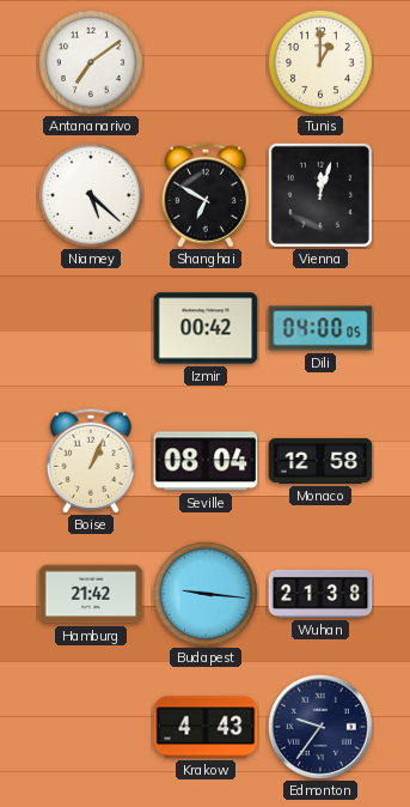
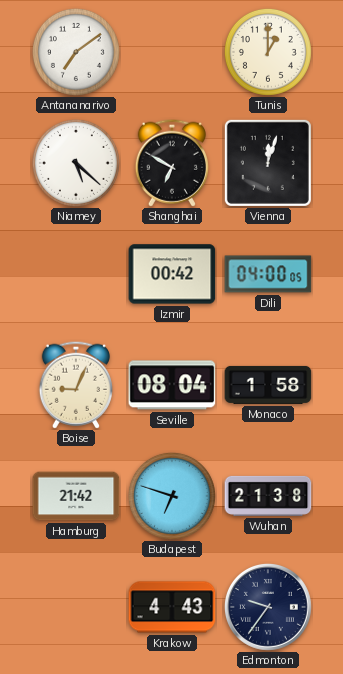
Boise: 1:04 -> 9:04 (76, 385)
Monaco: 12:58 -> 1:58 (268, 385)
Budapest: 9:16 -> 6:48 (172, 496)
